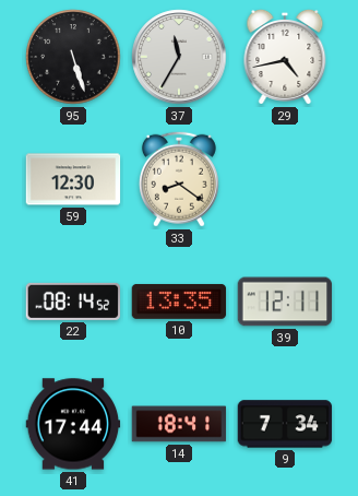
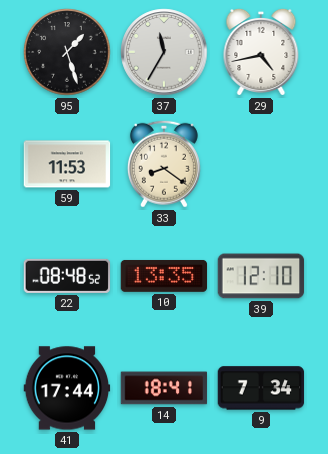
95: 5:27 -> 1:27 (67, 52)
59: 12:30 -> 11:53 (67, 164)
22: 08:14 -> 08:48 (67, 276)
39: 12:11 -> 12:10 (261, 276)
